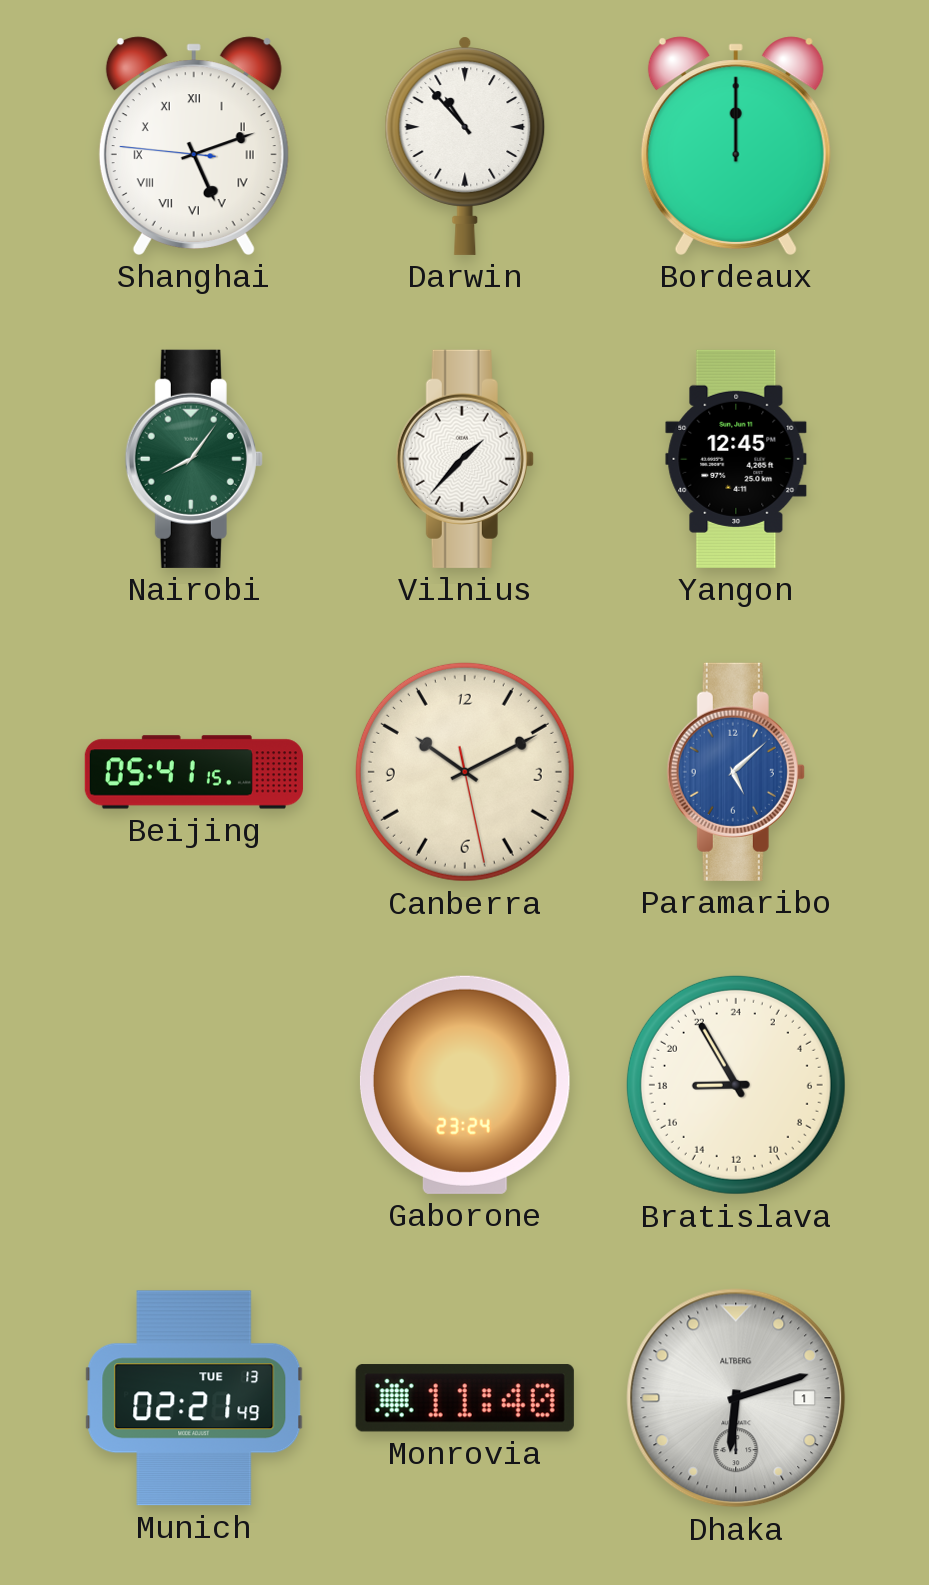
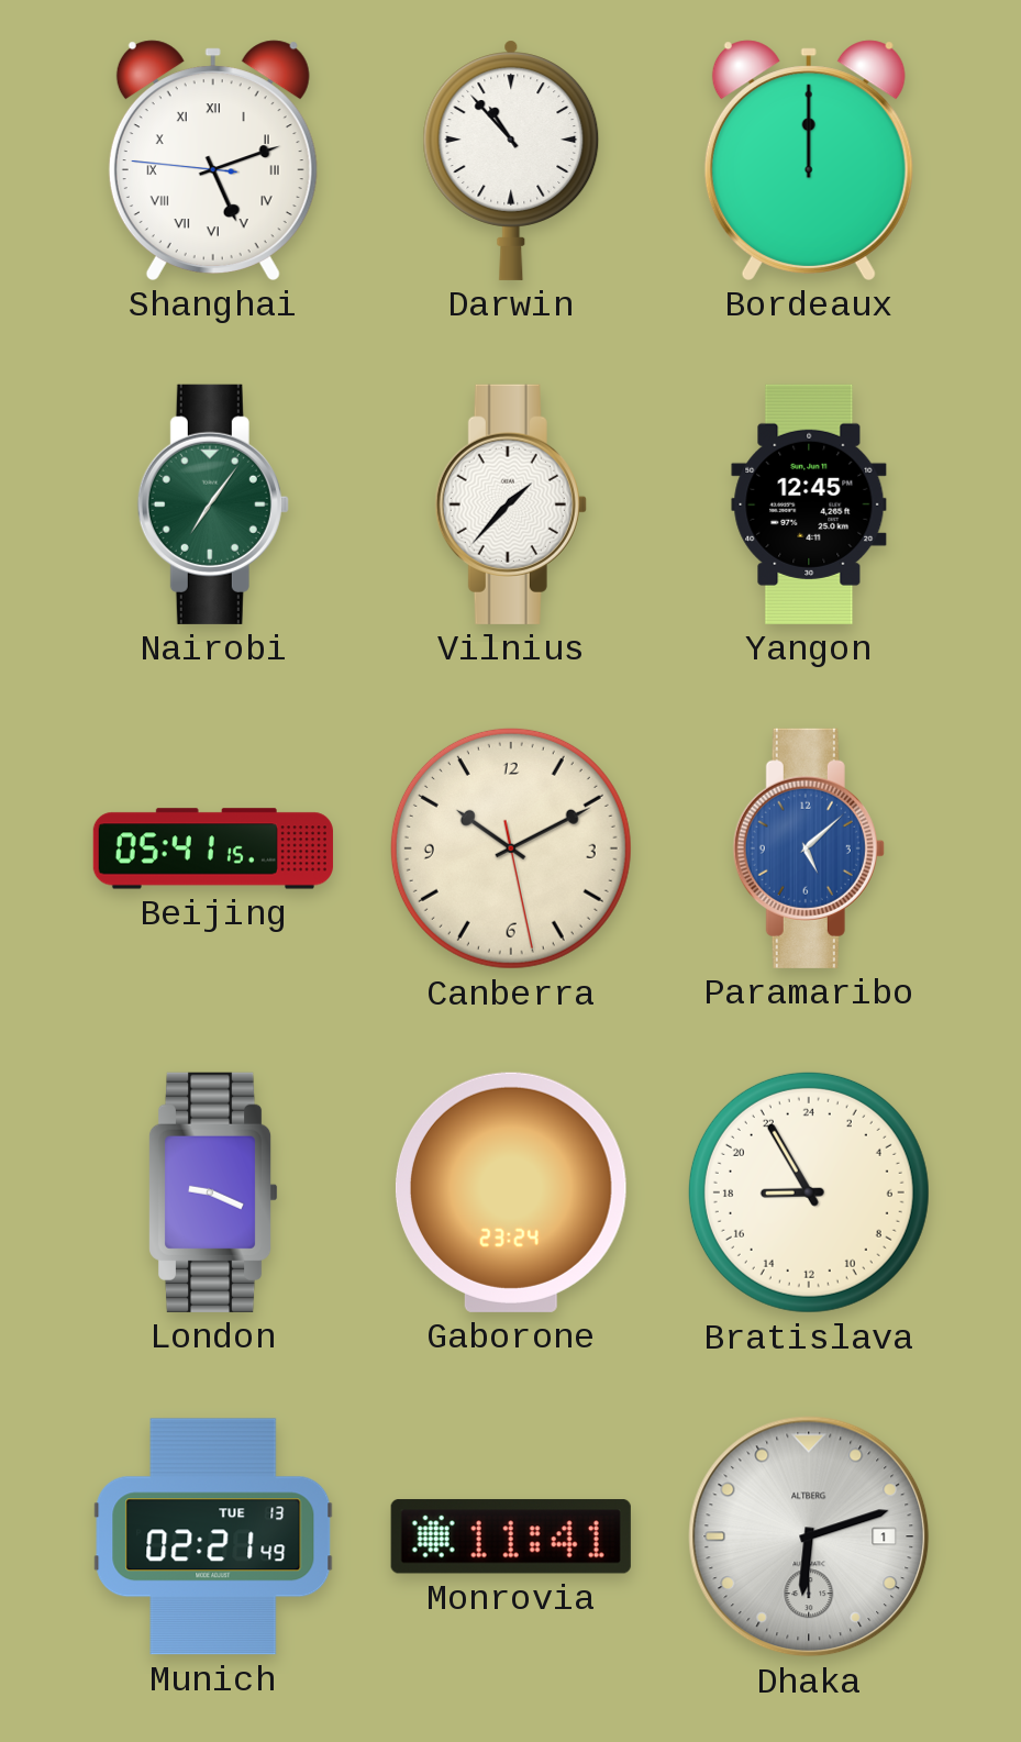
Nairobi: 8:06 -> 7:06 (213, 504)
London: none -> 9:19 (213, 1192)
Monrovia: 11:40 -> 11:41 (511, 1536)
